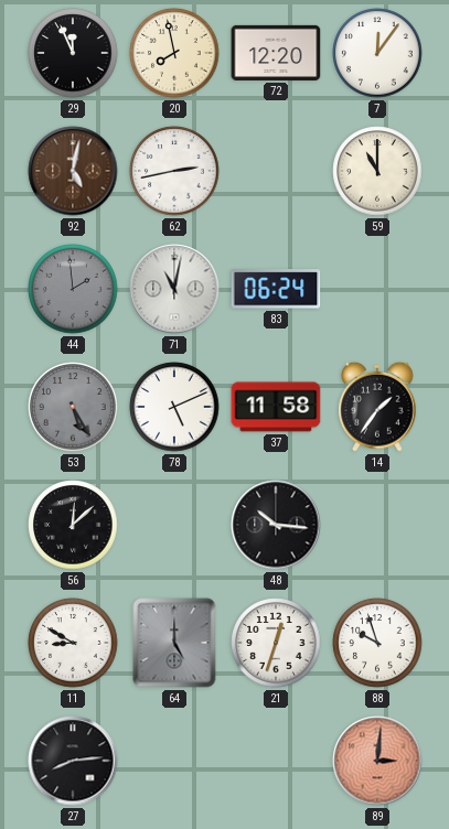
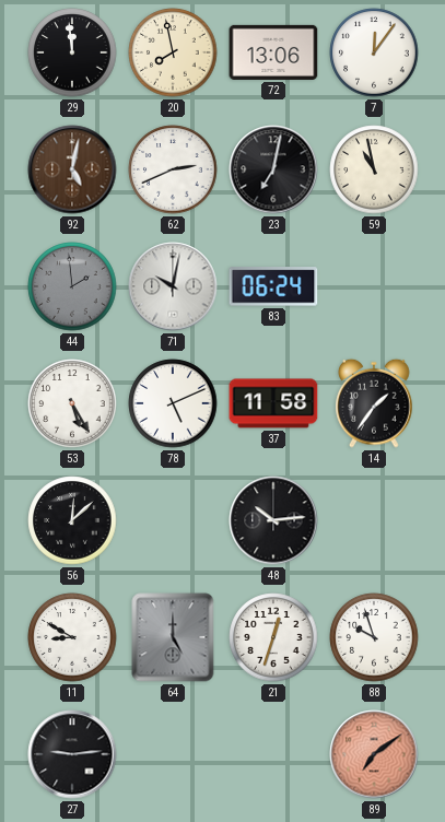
29: 11:56 -> 11:59 (72, 52)
72: 12:20 -> 13:06 (273, 52)
62: 2:43 -> 2:41 (173, 169)
23: none -> 7:02 (273, 169)
59: 11:00 -> 10:58 (374, 169)
71: 11:02 -> 10:02 (173, 286)
53 dial: grey -> white (72, 403)
48: 10:16 -> 10:14 (273, 520)
27: 8:14 -> 9:14 (72, 754)
89: 3:01 -> 7:09 (374, 754)
